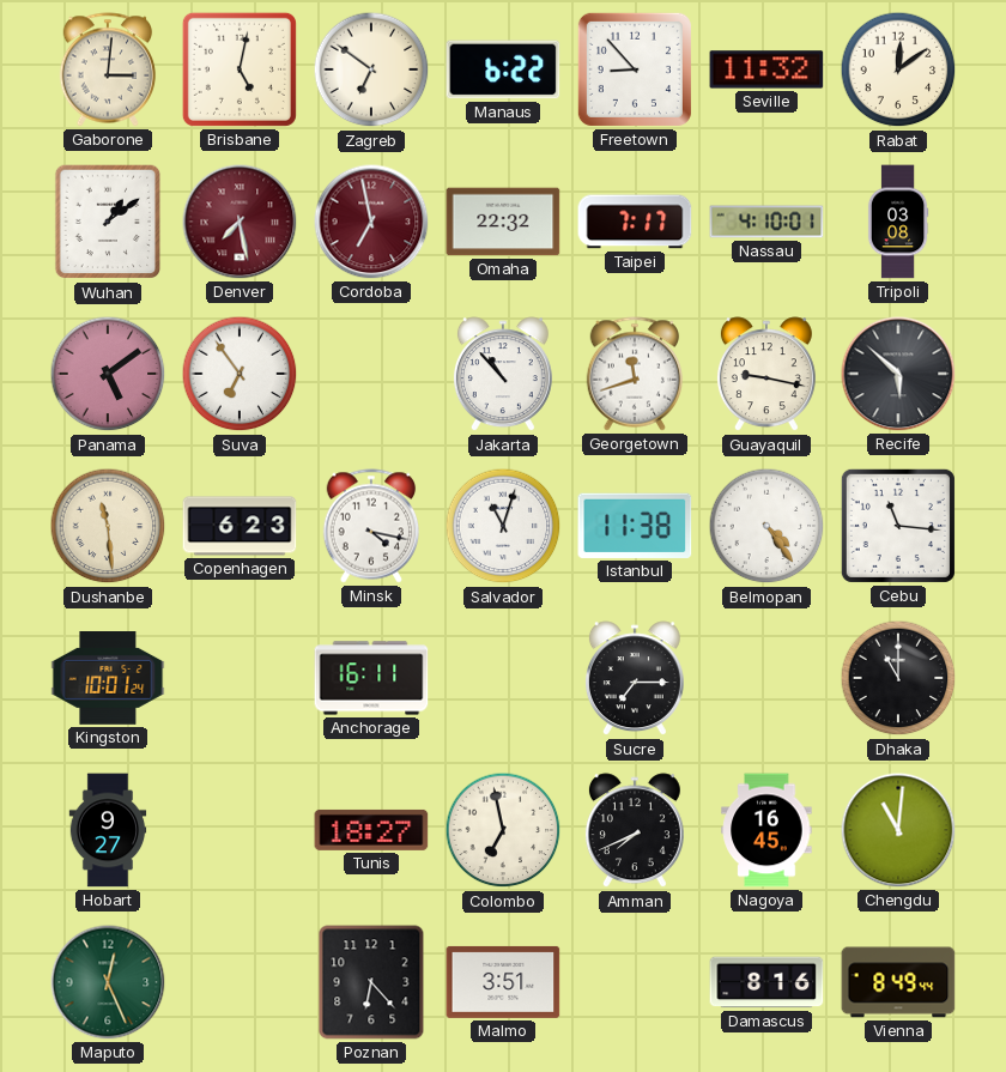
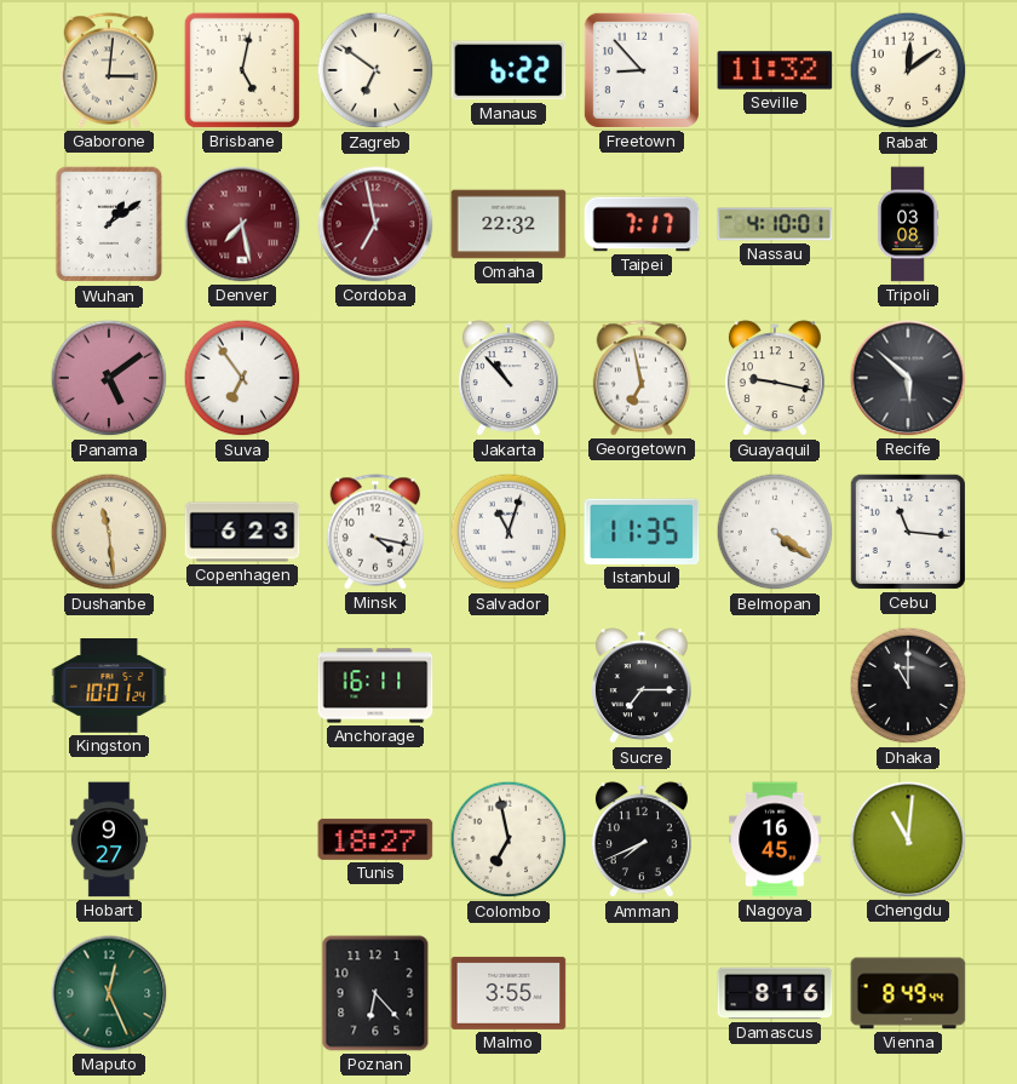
Georgetown: 11:42 -> 6:58 (642, 378)
Istanbul: 11:38 -> 11:35 (642, 532)
Belmopan: 4:24 -> 4:21 (775, 532)
Malmo: 3:51 -> 3:55 (508, 993)
